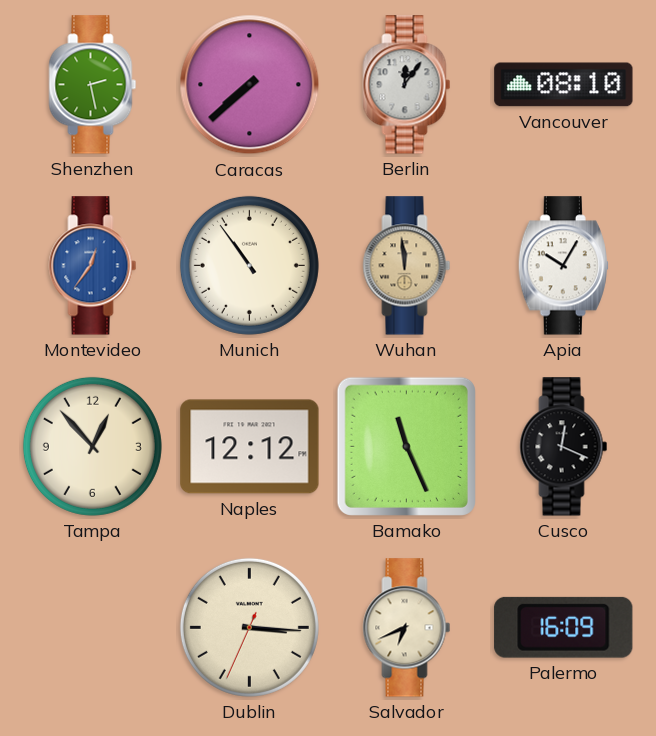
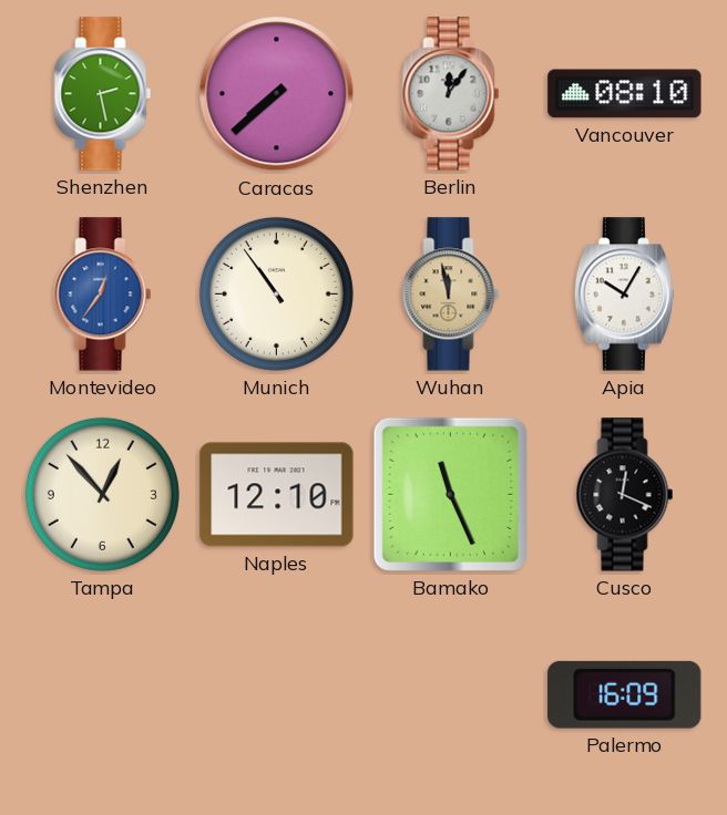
Wuhan: 11:59 -> 11:58 (451, 295)
Naples: 12:12 -> 12:10 (277, 495)
Dublin: 3:15 -> none (249, 627)
Salvador: 6:41 -> none (407, 628)
